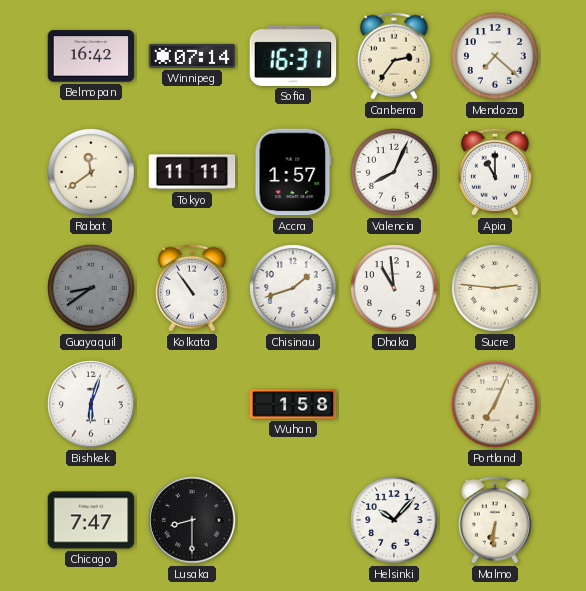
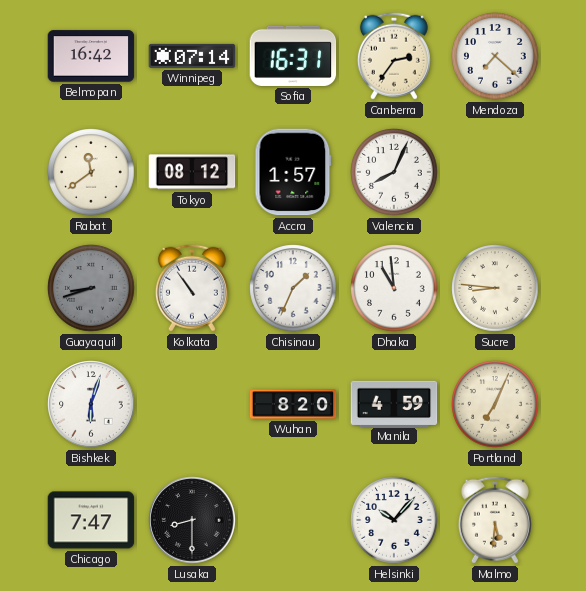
Tokyo: 11:11 -> 08:12 (192, 172)
Apia: 11:00 -> none (495, 172)
Guayaquil: 8:39 -> 8:42 (91, 288)
Chisinau: 1:42 -> 1:34 (293, 288)
Sucre: 2:46 -> 8:46 (495, 288)
Wuhan: 1:58 -> 8:20 (293, 404)
Manila: none -> 4:59 (394, 403)
Malmo: 6:31 -> 5:31 (495, 520)
